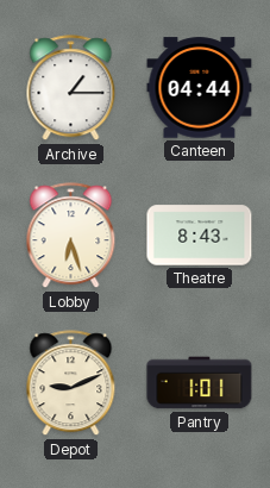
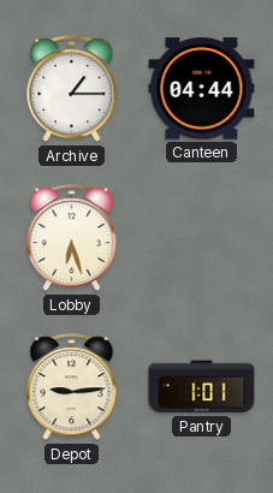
Theatre: 8:43 -> none (200, 236)
Depot: 9:11 -> 9:14 (72, 387)
